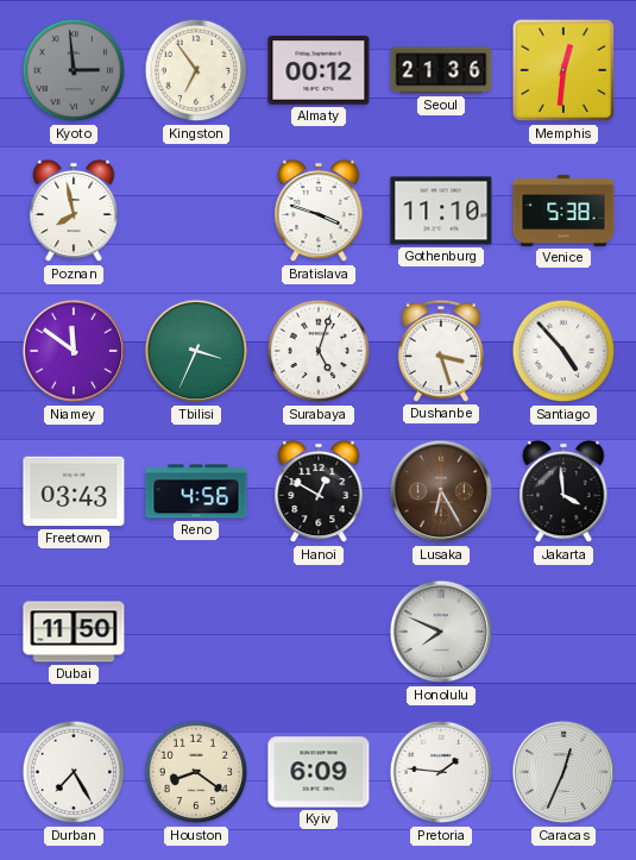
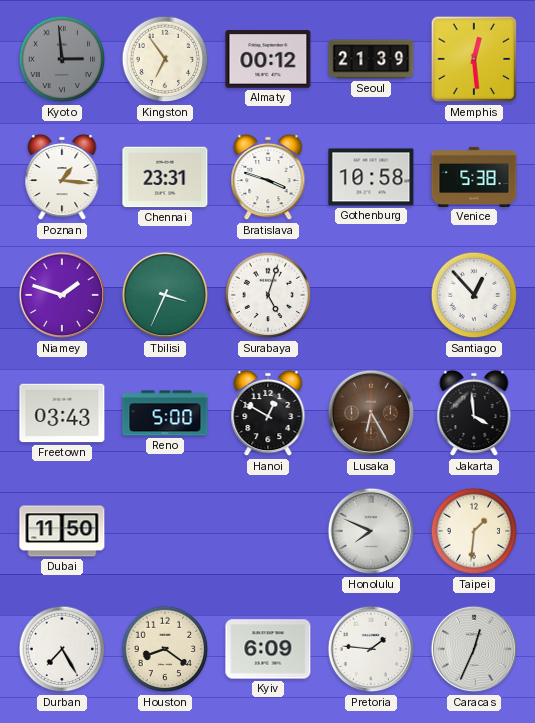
Seoul: 21:36 -> 21:39 (371, 59)
Memphis: 12:31 -> 12:29 (474, 59)
Poznan: 7:58 -> 1:16 (62, 177)
Chennai: none -> 23:31 (165, 177)
Gothenburg: 11:10 -> 10:58 (371, 177)
Niamey: 11:51 -> 1:48 (62, 295)
Dushanbe: 3:27 -> none (440, 351)
Santiago: 4:53 -> 12:53 (474, 295)
Reno: 4:56 -> 5:00 (165, 413)
Taipei: none -> 1:31 (474, 531)
